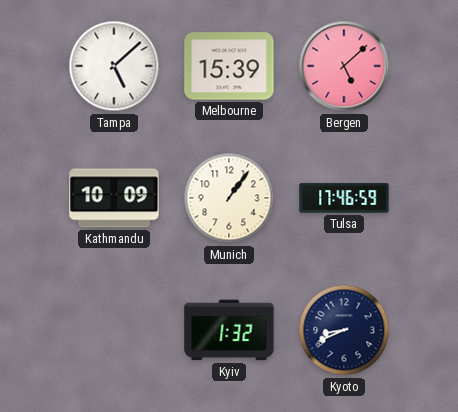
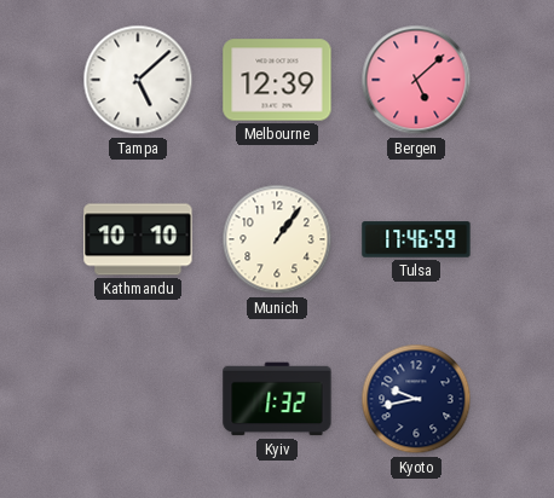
Melbourne: 15:39 -> 12:39 (277, 80)
Kathmandu: 10:09 -> 10:10 (138, 239)
Kyoto: 8:41 -> 9:43 (416, 399)
